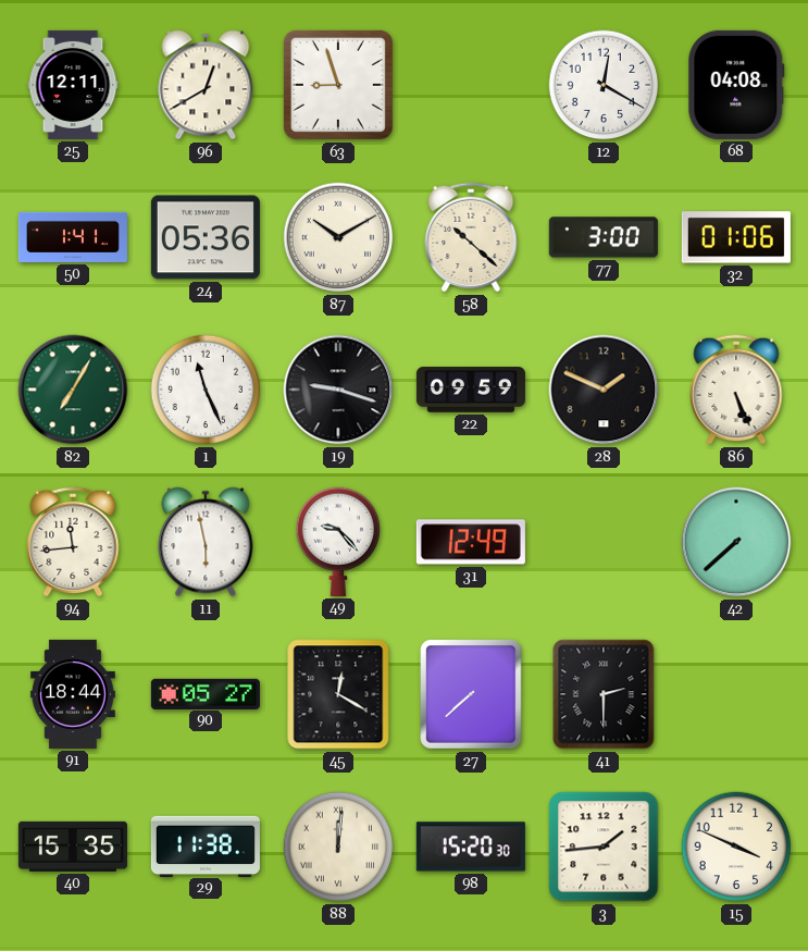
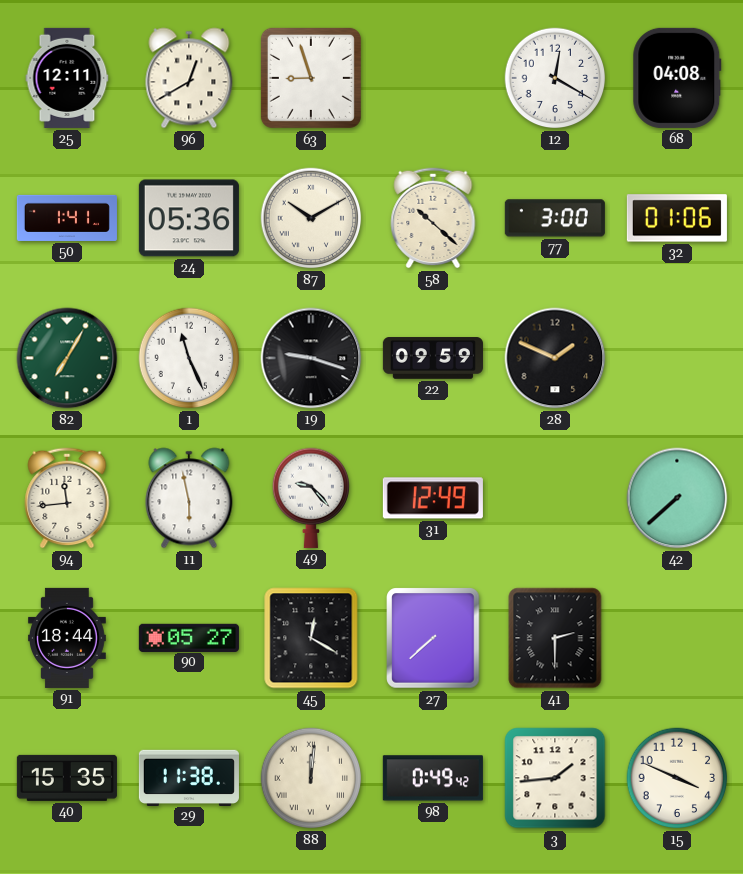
86: 5:26 -> none (736, 390)
98: 15:20 -> 0:49 (433, 778)
